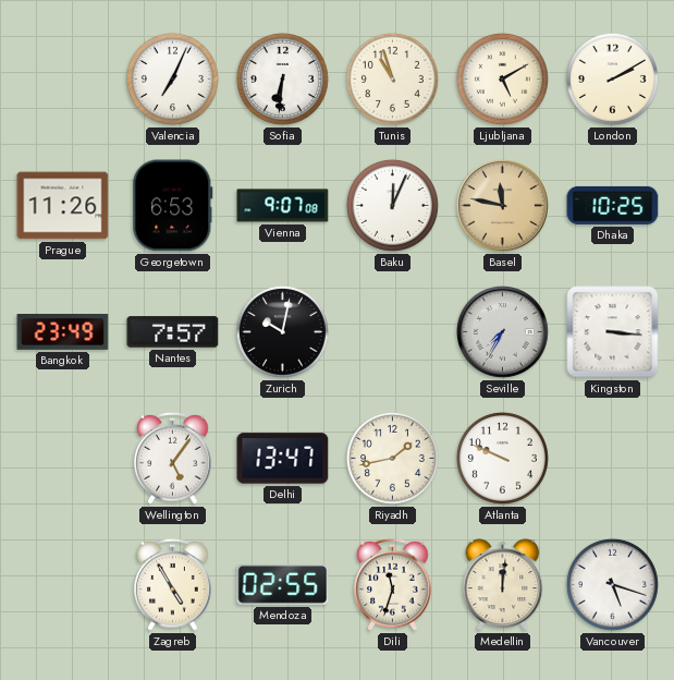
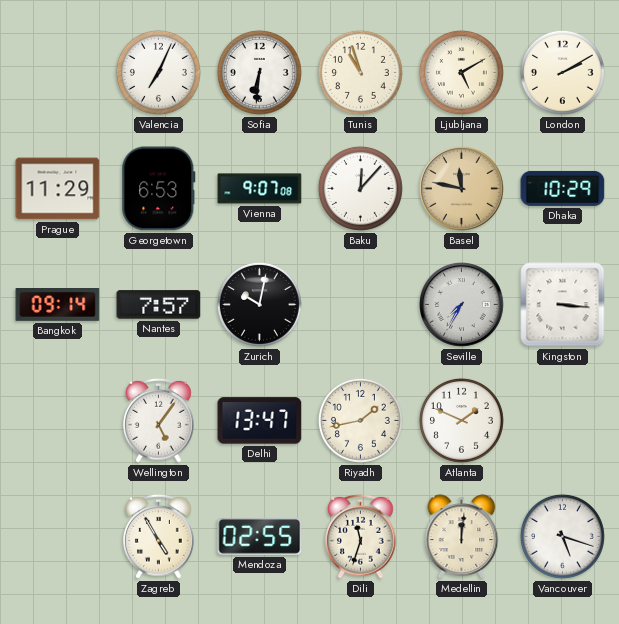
Prague: 11:26 -> 11:29 (58, 189)
Baku: 12:04 -> 12:07 (360, 188)
Dhaka: 10:25 -> 10:29 (563, 188)
Bangkok: 23:49 -> 09:14 (58, 305)
Atlanta: 9:49 -> 1:49 (461, 420)
